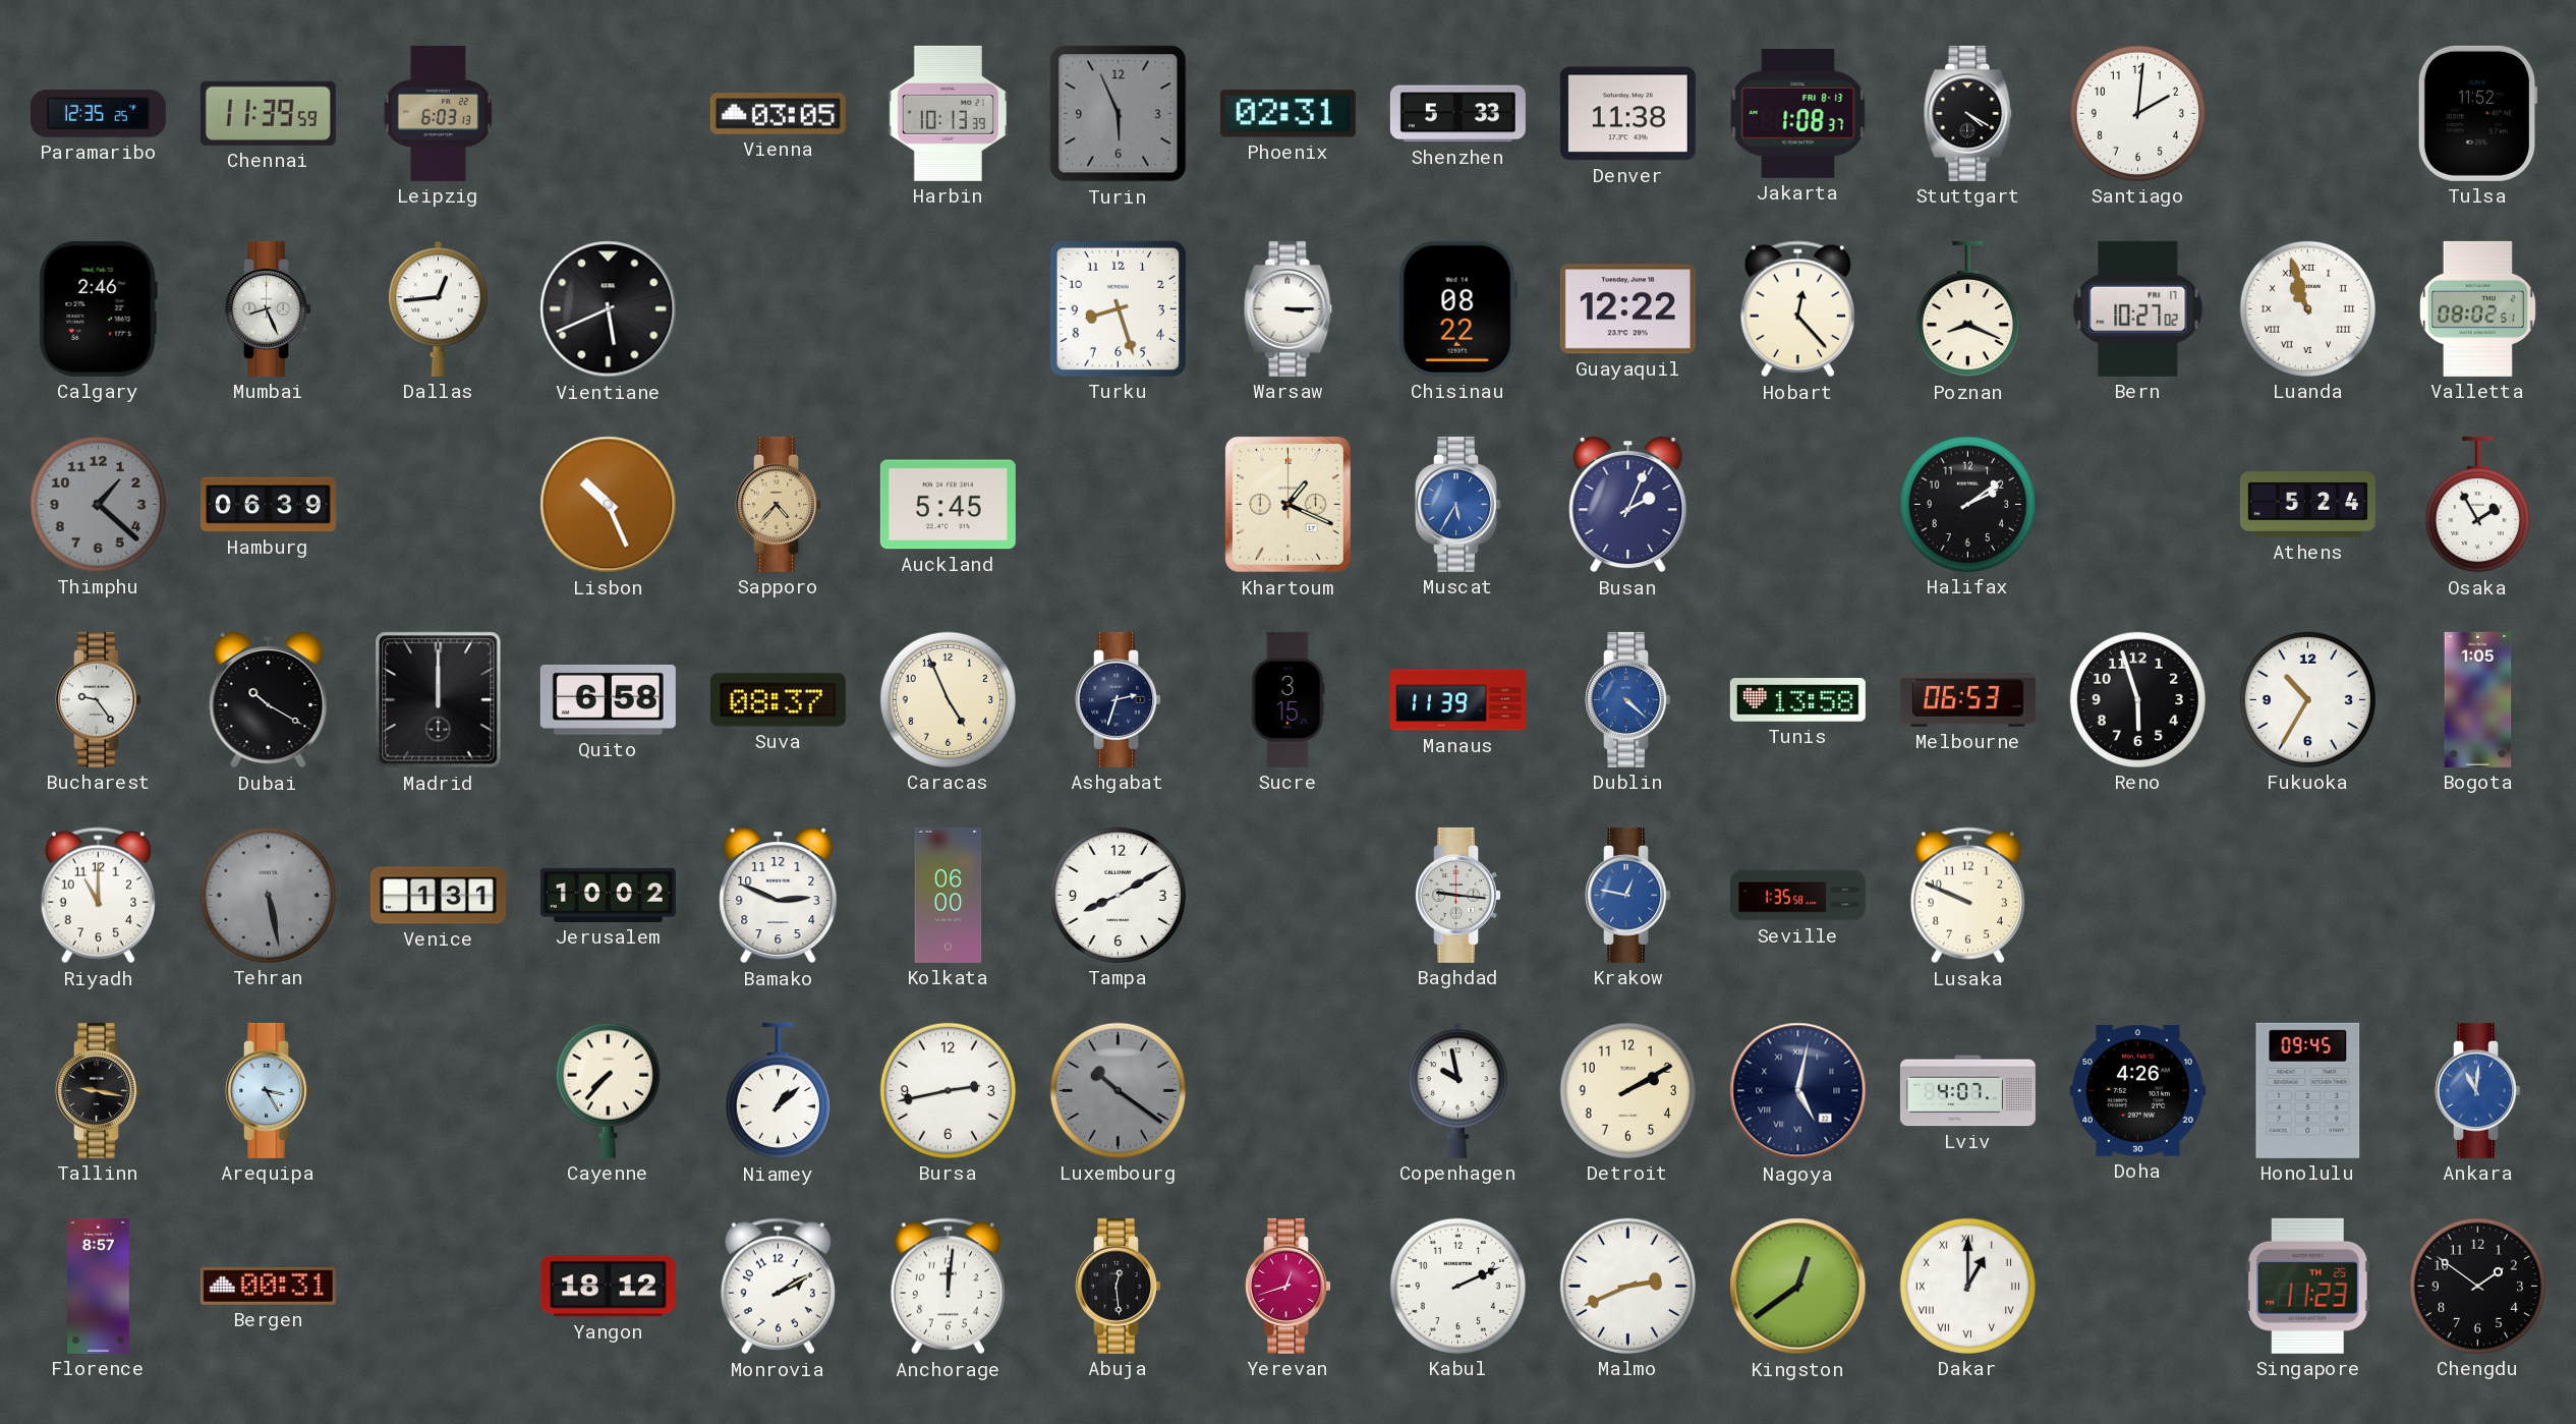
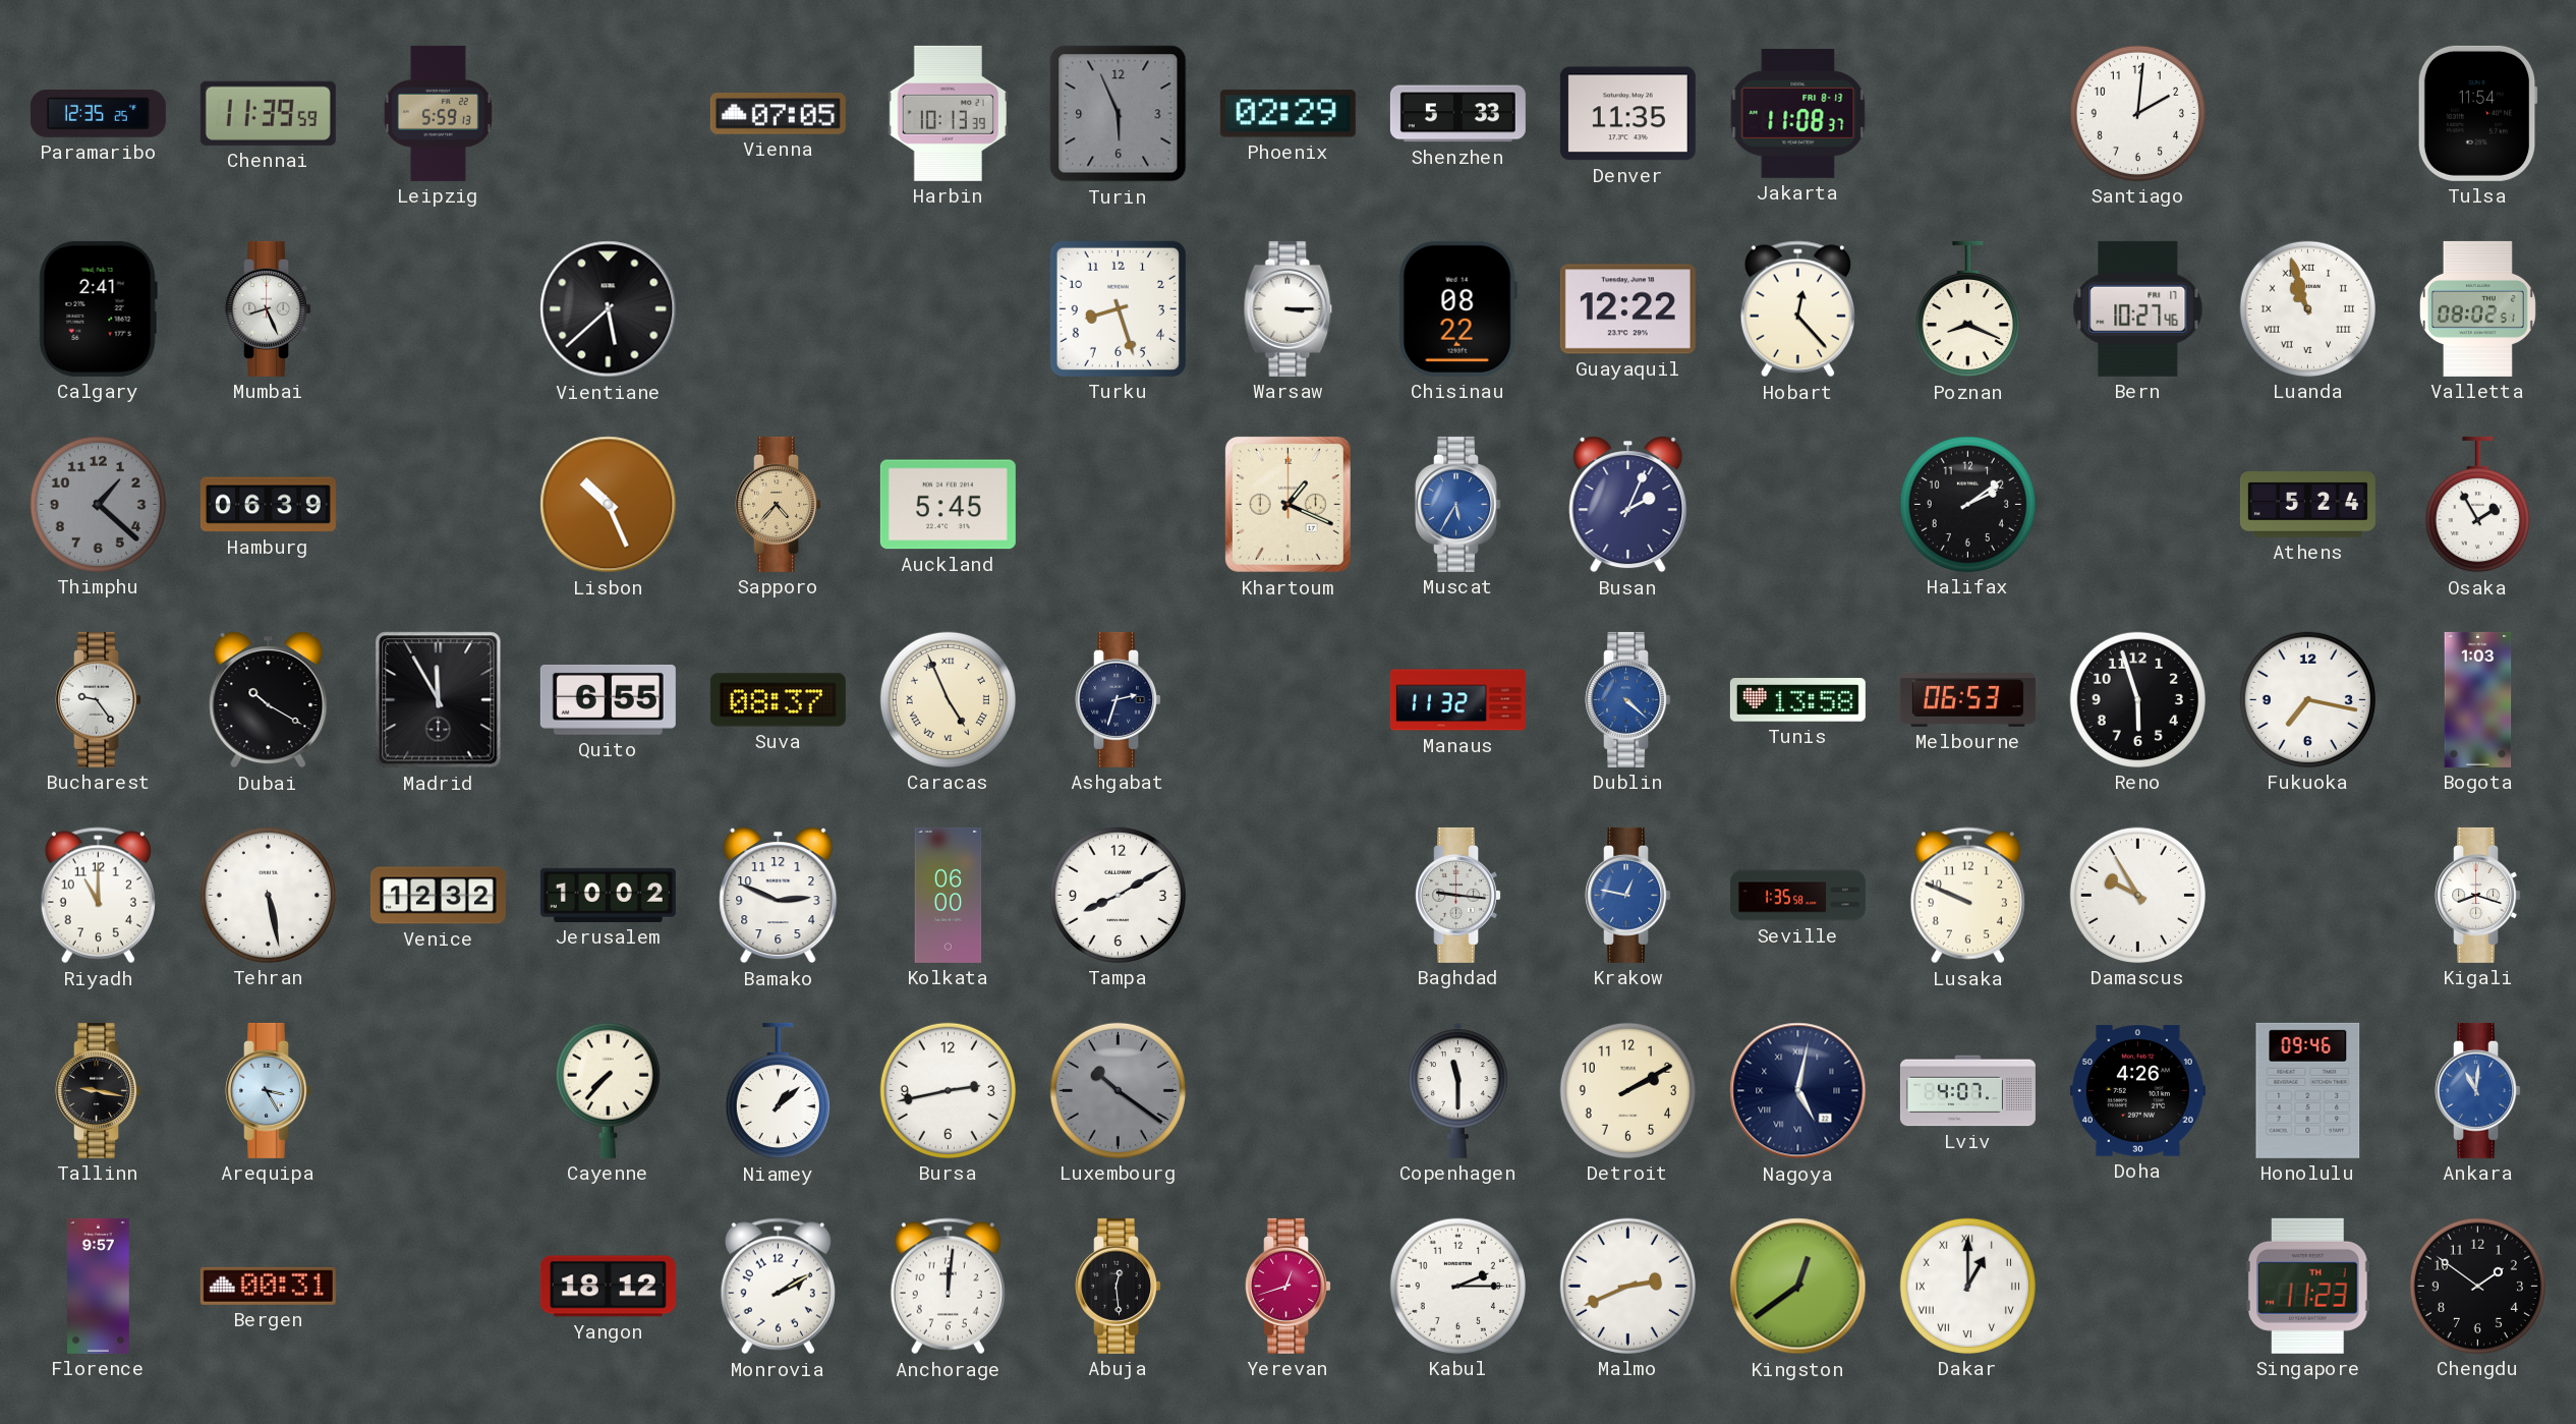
Leipzig: 6:03 -> 5:59 (438, 113)
Vienna: 03:05 -> 07:05 (778, 114)
Phoenix: 02:31 -> 02:29 (1287, 114)
Denver: 11:38 -> 11:35 (1627, 114)
Jakarta: 1:08 -> 11:08 (1798, 113)
Stuttgart: 4:20 -> none (1968, 113)
Tulsa: 11:52 -> 11:54 (2477, 113)
Calgary: 2:46 -> 2:41 (98, 308)
Dallas: 12:44 -> none (439, 308)
Vientiane: 5:41 -> 5:38 (609, 309)
Bern: 10:27:02 -> 10:27:46 (2138, 308)
Madrid: 12:00 -> 11:55 (439, 700)
Quito: 6:58 -> 6:55 (608, 699)
Caracas numerals: Arabic -> Roman (948, 699)
Sucre: 3:15 -> none (1289, 699)
Manaus: 11:39 -> 11:32 (1457, 700)
Fukuoka: 10:35 -> 7:17 (2307, 699)
Bogota: 1:05 -> 1:03 (2478, 699)
Tehran dial: grey -> white (268, 895)
Venice: 1:31 -> 12:32 (438, 896)
Damascus: none -> 9:55 (2137, 895)
Kigali: none -> 8:18 (2478, 895)
Copenhagen: 9:58 -> 11:30 (1458, 1090)
Honolulu: 09:45 -> 09:46 (2308, 1090)
Florence: 8:57 -> 9:57 (99, 1286)
Kabul: 2:11 -> 2:15 (1457, 1286)
Singapore date: TH 25 -> TH 1 (2307, 1286)
